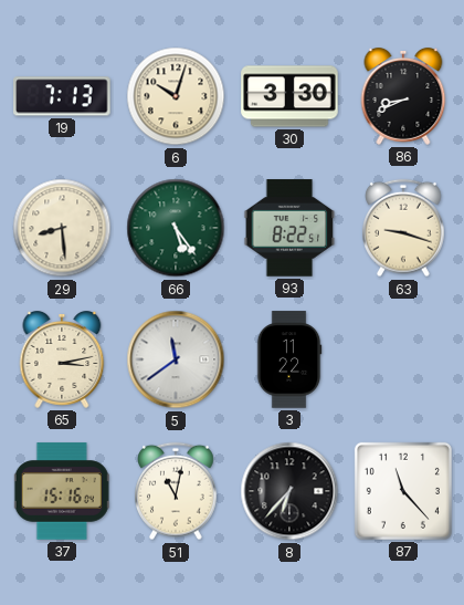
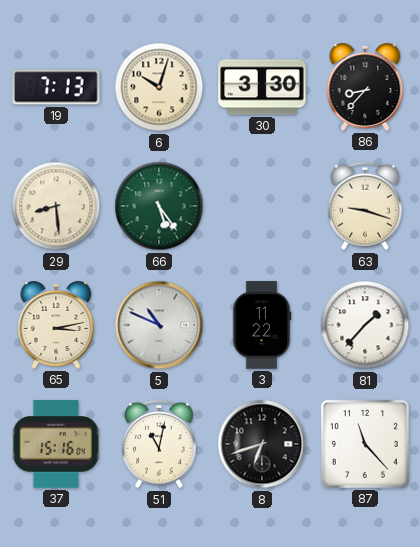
86: 8:41 -> 8:37 (365, 88)
93: 8:22 -> none (289, 228)
5: 11:39 -> 10:49 (159, 325)
81: none -> 1:37 (365, 325)
8: 6:37 -> 6:42 (262, 444)
